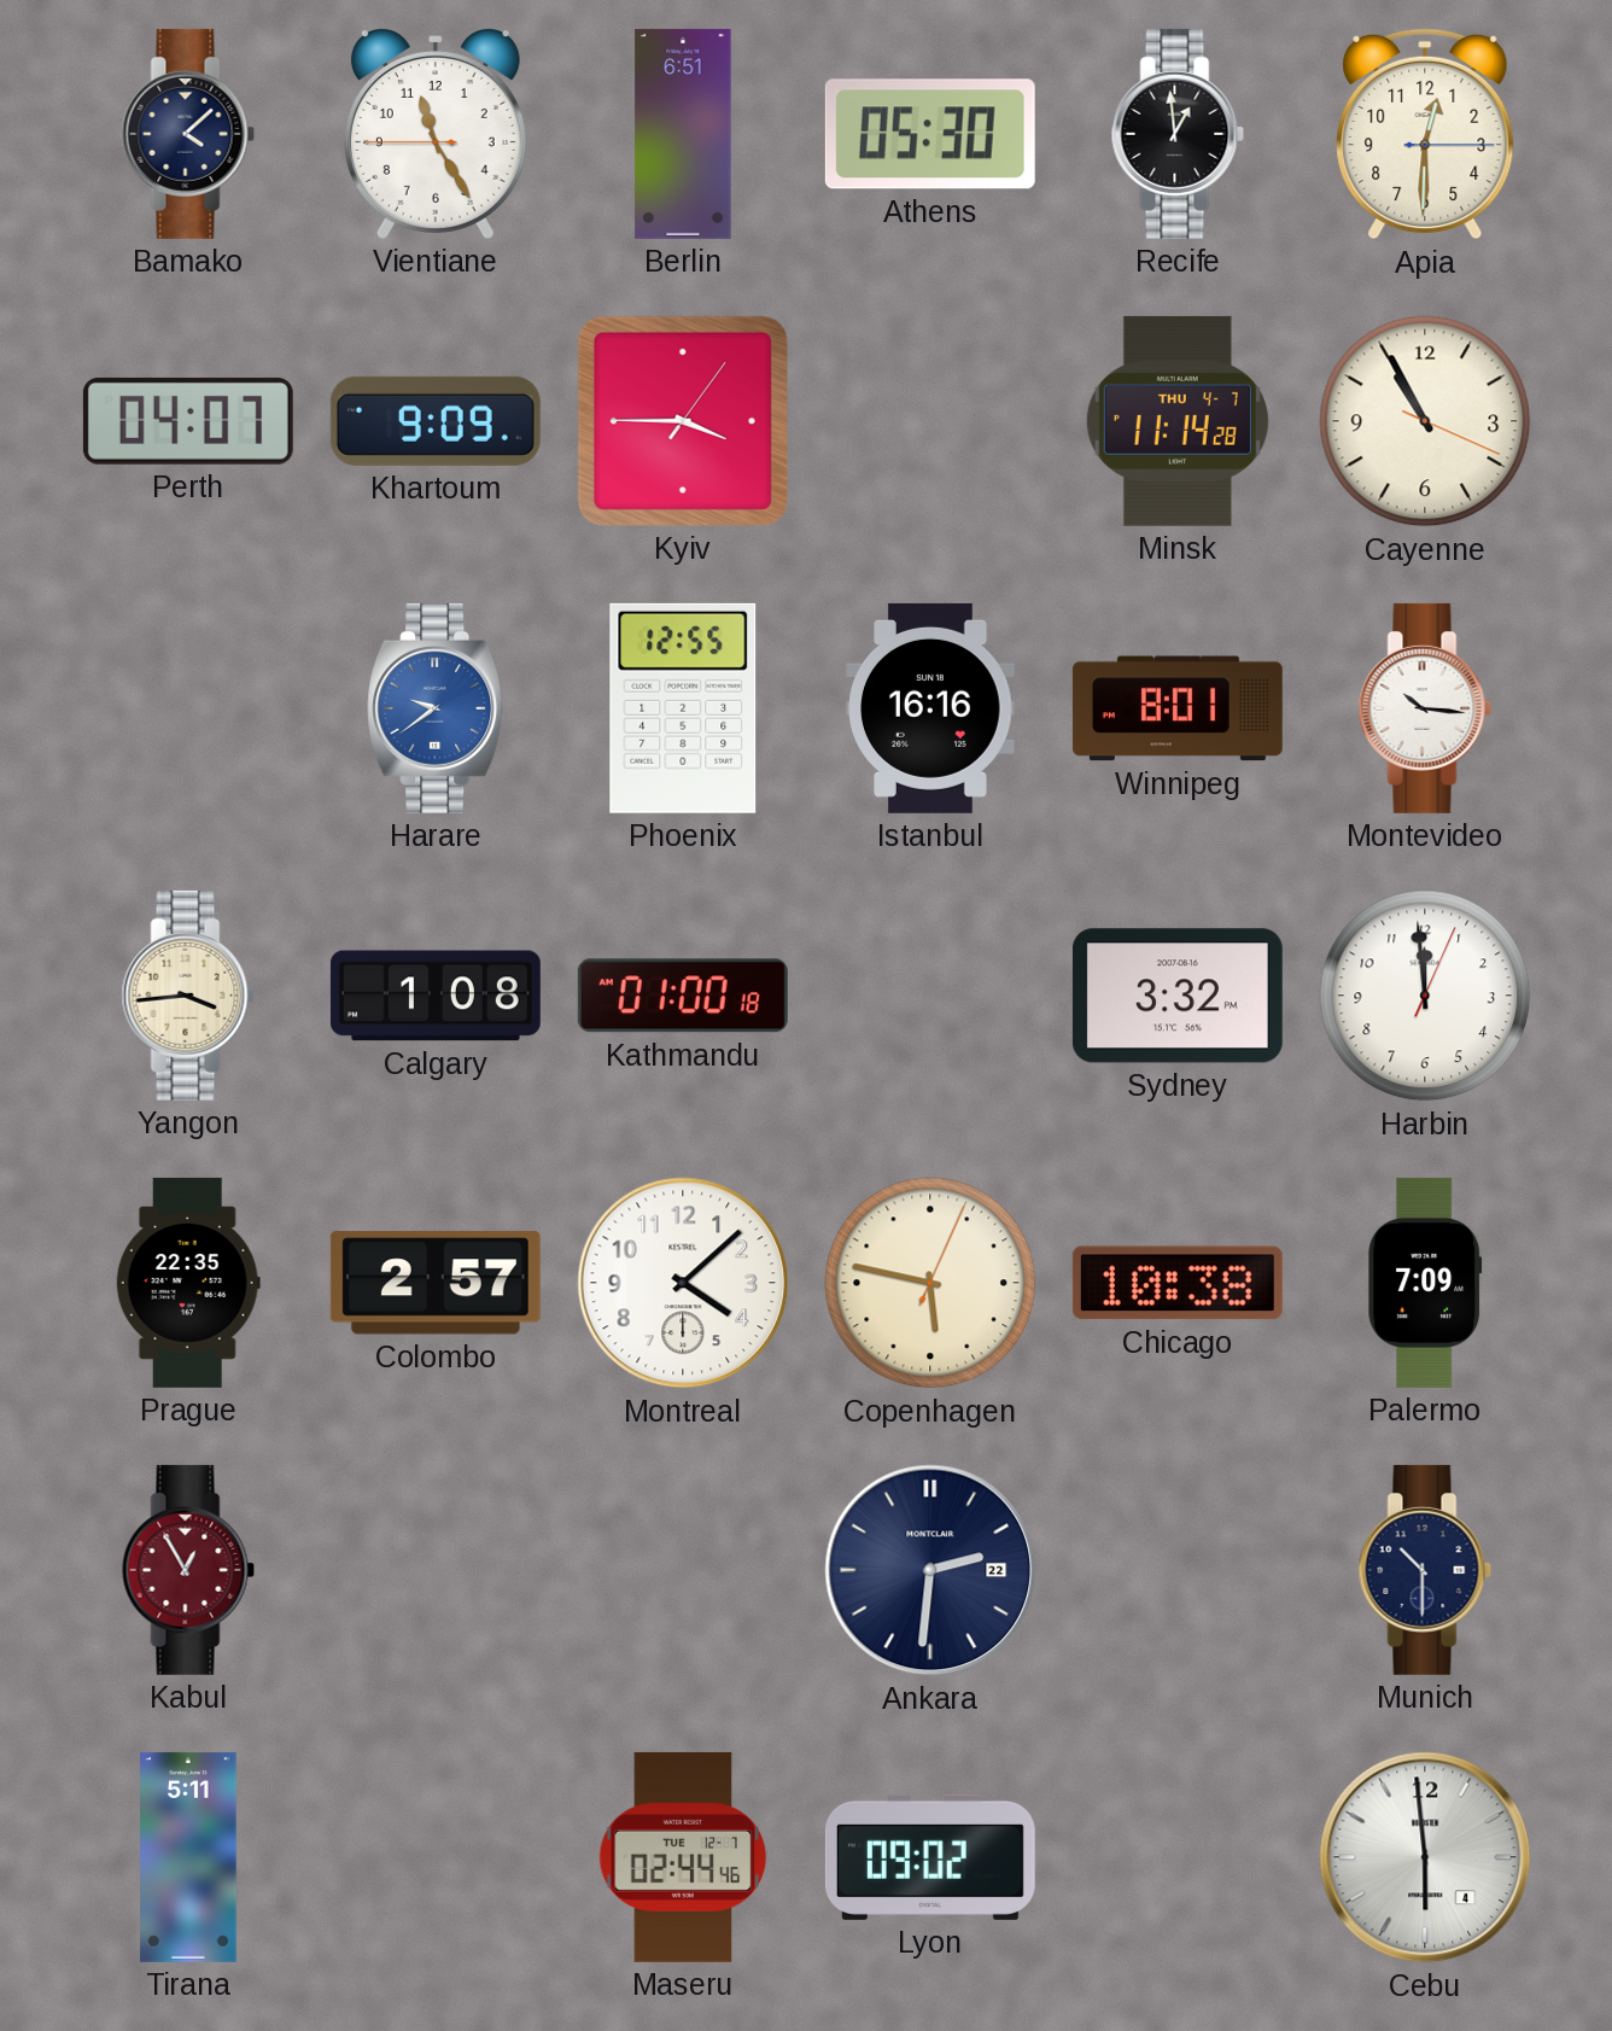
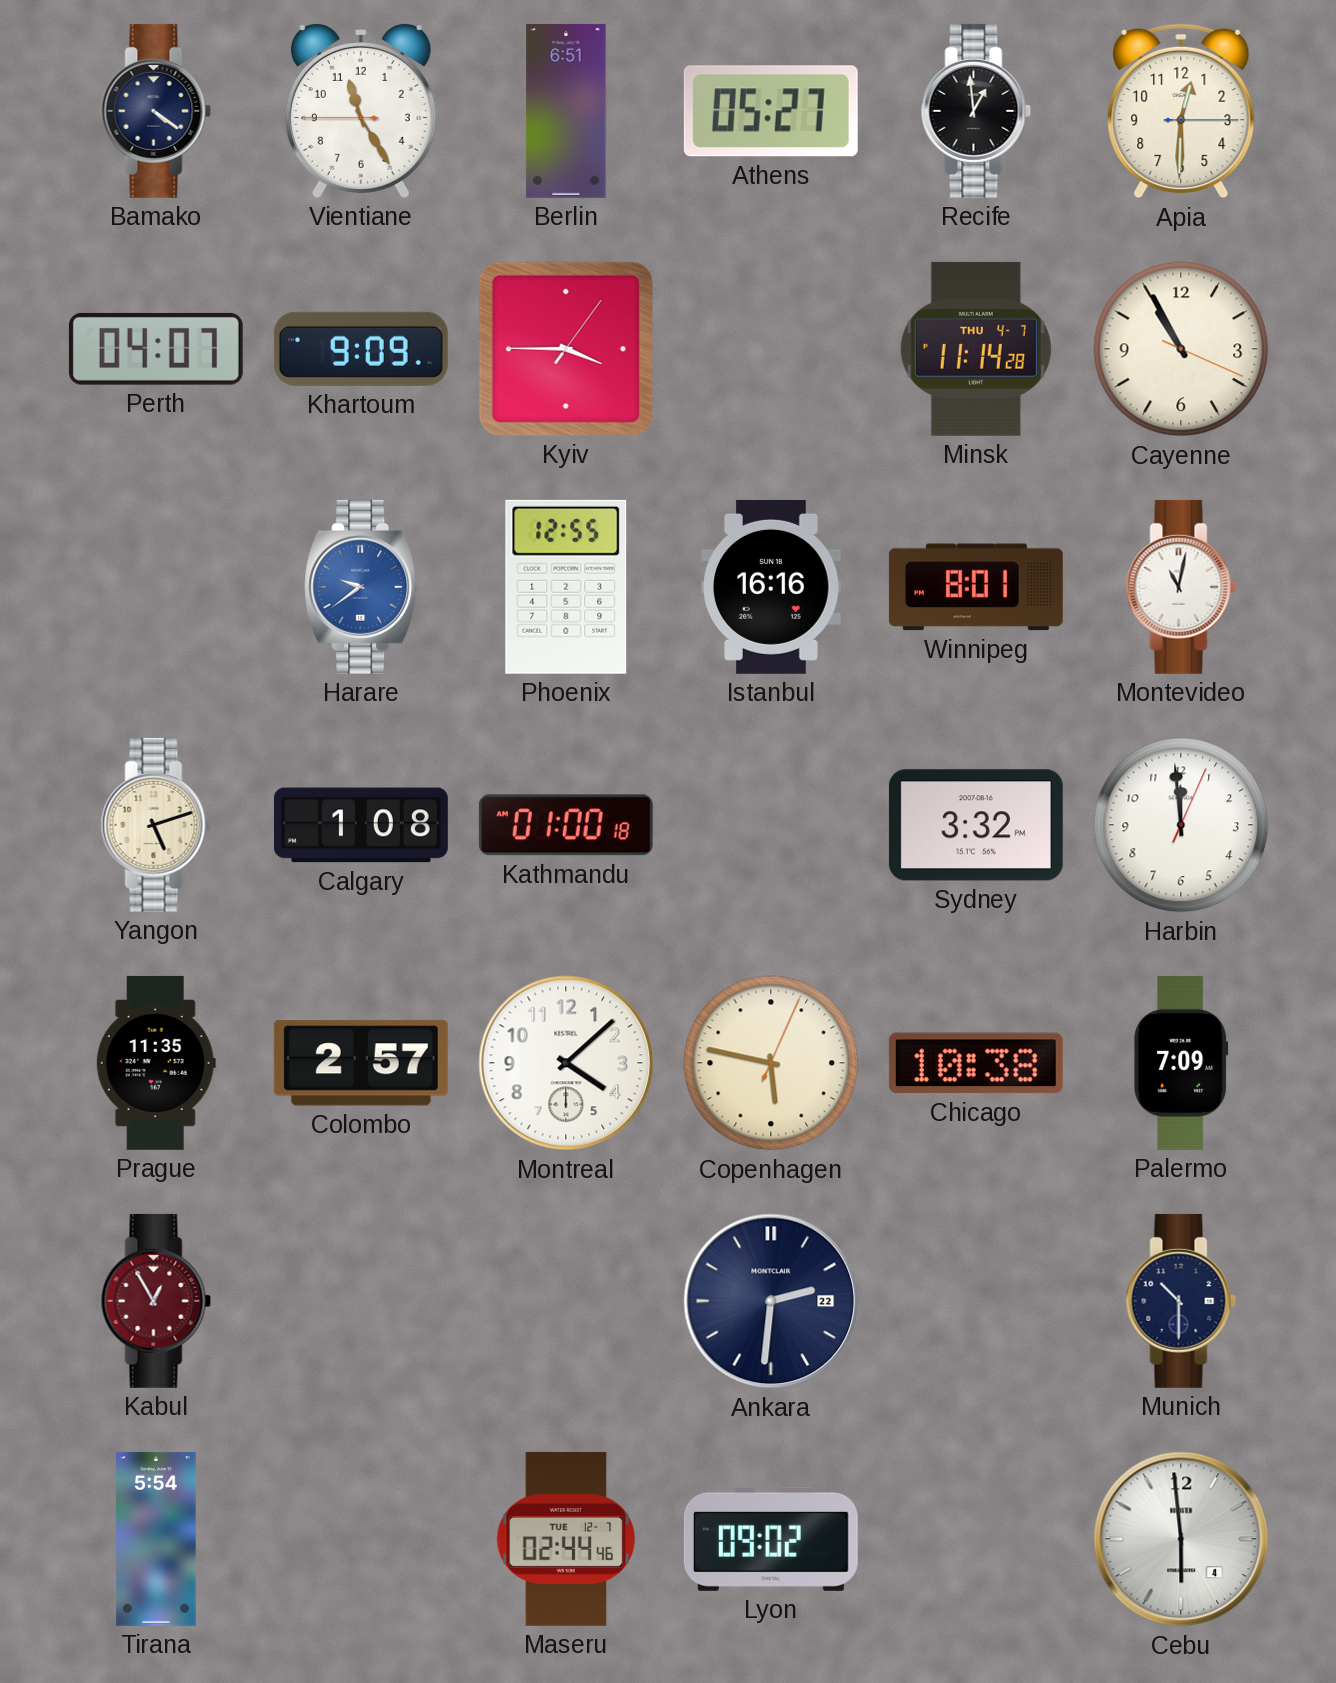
Bamako: 4:08 -> 4:21 (156, 111)
Athens: 05:30 -> 05:27 (771, 111)
Montevideo: 10:16 -> 11:02 (1181, 587)
Yangon: 3:44 -> 5:12 (156, 825)
Prague: 22:35 -> 11:35 (156, 1063)
Tirana: 5:11 -> 5:54 (156, 1539)
